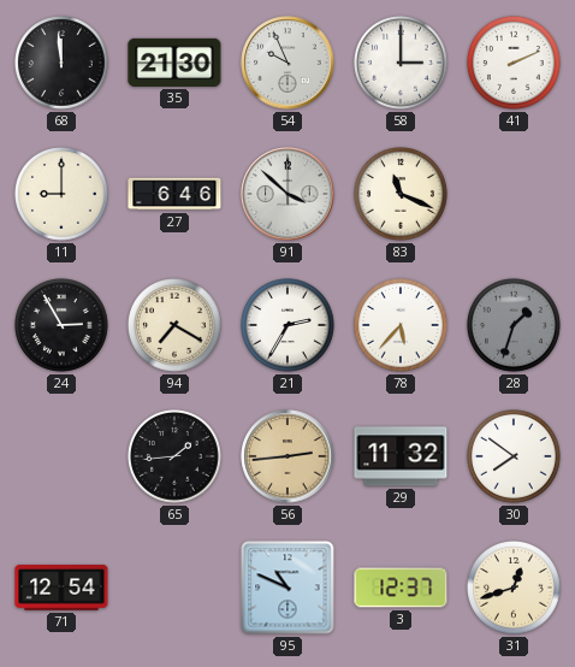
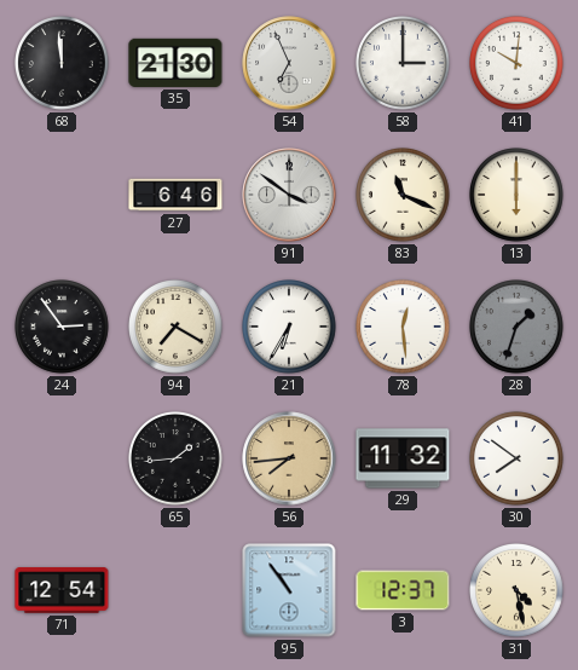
54: 9:56 -> 6:56 (289, 63)
41: 2:11 -> 10:01 (518, 64)
11: 9:00 -> none (63, 195)
91: 3:52 -> 3:51 (289, 195)
13: none -> 6:00 (518, 196)
24: 2:55 -> 2:54 (63, 328)
21: 2:35 -> 6:35 (290, 328)
78: 5:37 -> 12:29 (404, 328)
56: 2:44 -> 7:44 (289, 458)
95: 10:49 -> 10:54 (289, 590)
31: 12:42 -> 4:28 (518, 591)
